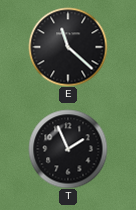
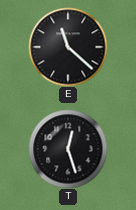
T: 1:56 -> 12:27 (68, 149)
